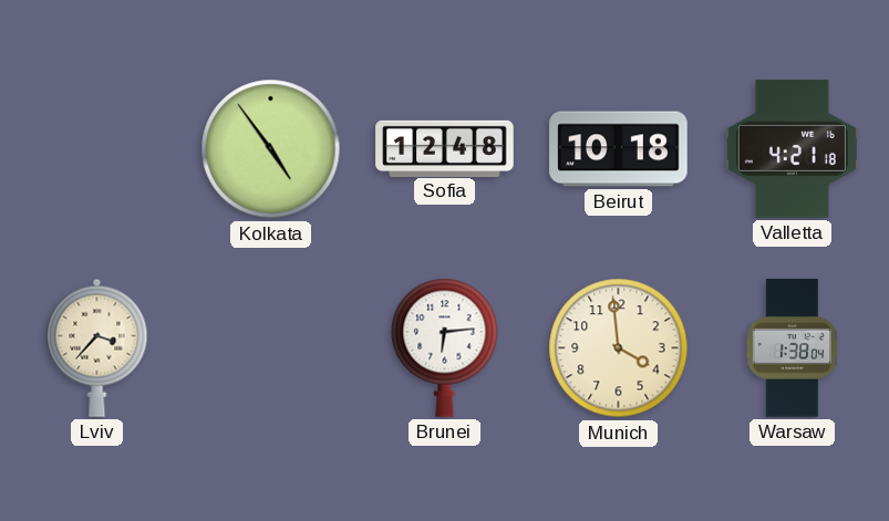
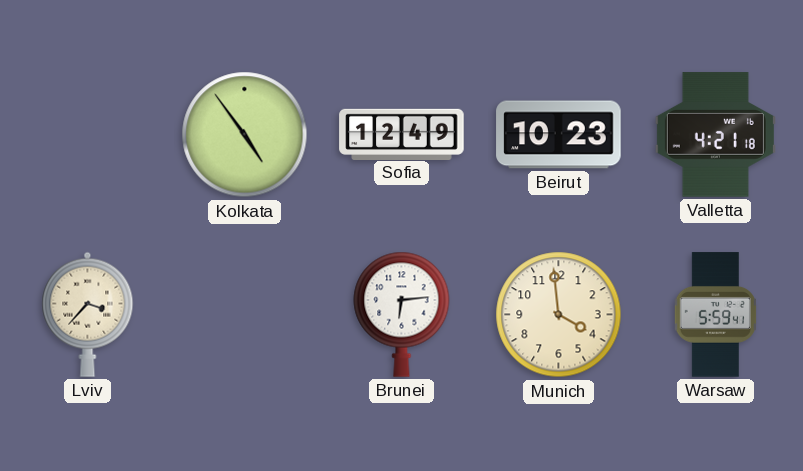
Sofia: 12:48 -> 12:49 (402, 134)
Beirut: 10:18 -> 10:23 (559, 135)
Warsaw: 1:38 -> 5:59 (715, 315)
